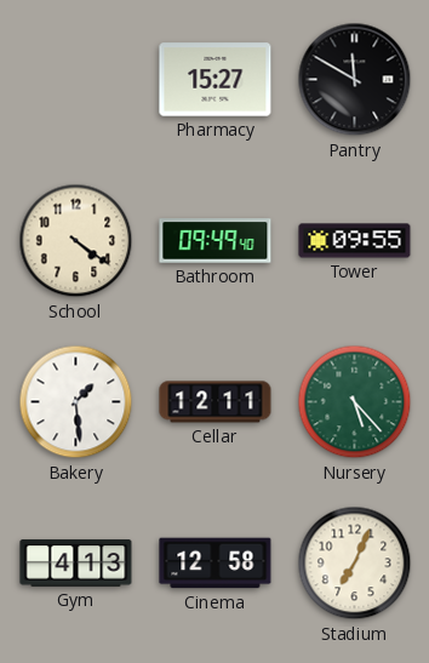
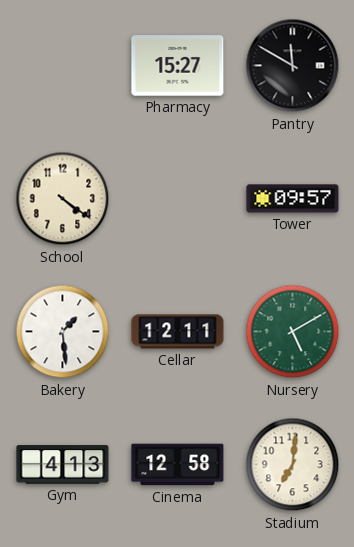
Bathroom: 09:49 -> none (216, 241)
Tower: 09:55 -> 09:57 (293, 199)
Nursery: 5:23 -> 5:10 (293, 332)
Stadium: 7:04 -> 7:01 (293, 465)
